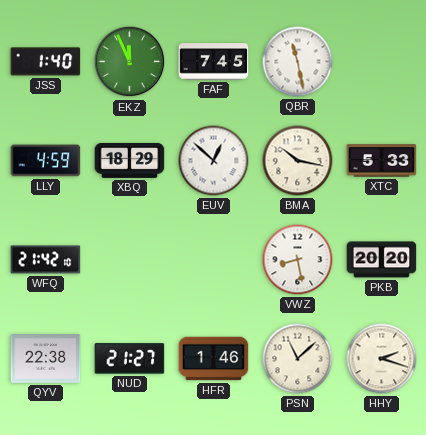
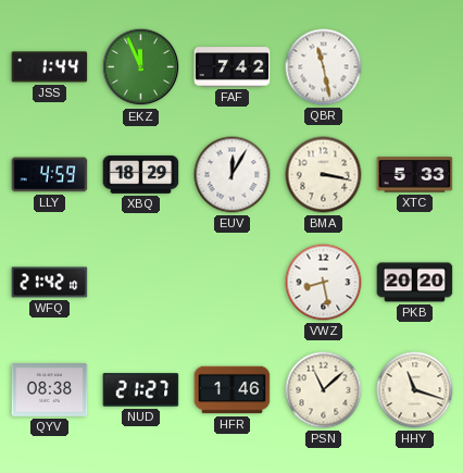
JSS: 1:40 -> 1:44 (50, 67)
FAF: 7:45 -> 7:42 (233, 67)
EUV: 12:52 -> 12:05 (233, 175)
BMA: 10:17 -> 3:17 (324, 175)
QYV: 22:38 -> 08:38 (50, 390)
HHY: 2:18 -> 11:18 (415, 390)
